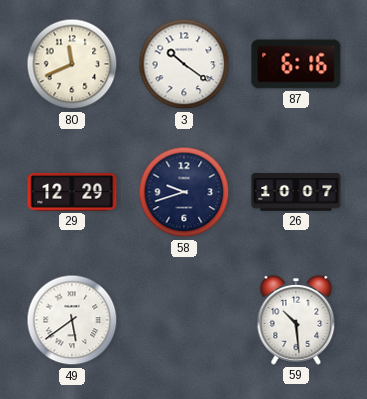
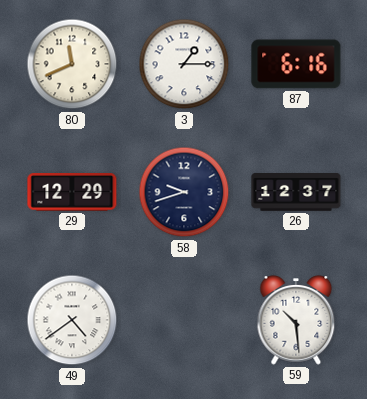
3: 10:21 -> 1:15 (184, 64)
26: 10:07 -> 12:37 (296, 193)
49: 5:39 -> 4:39 (72, 320)
